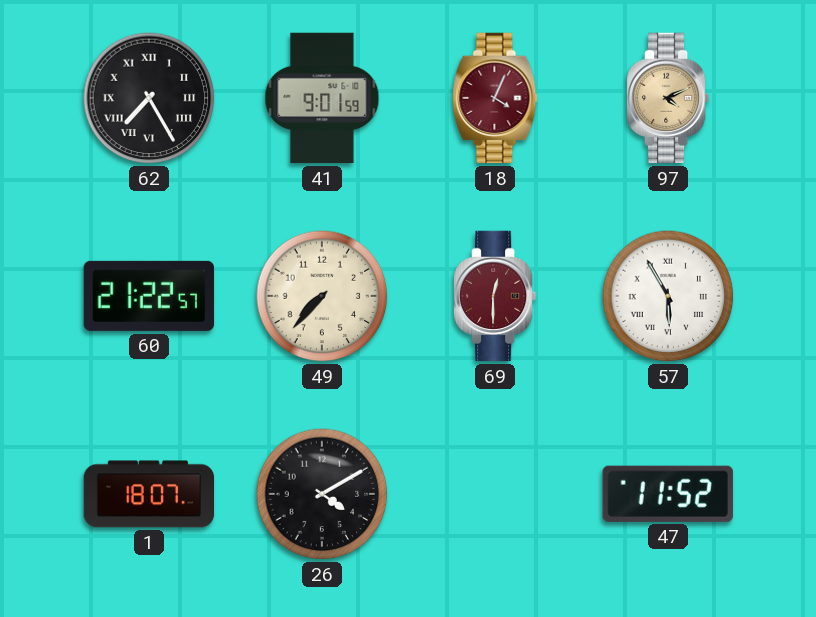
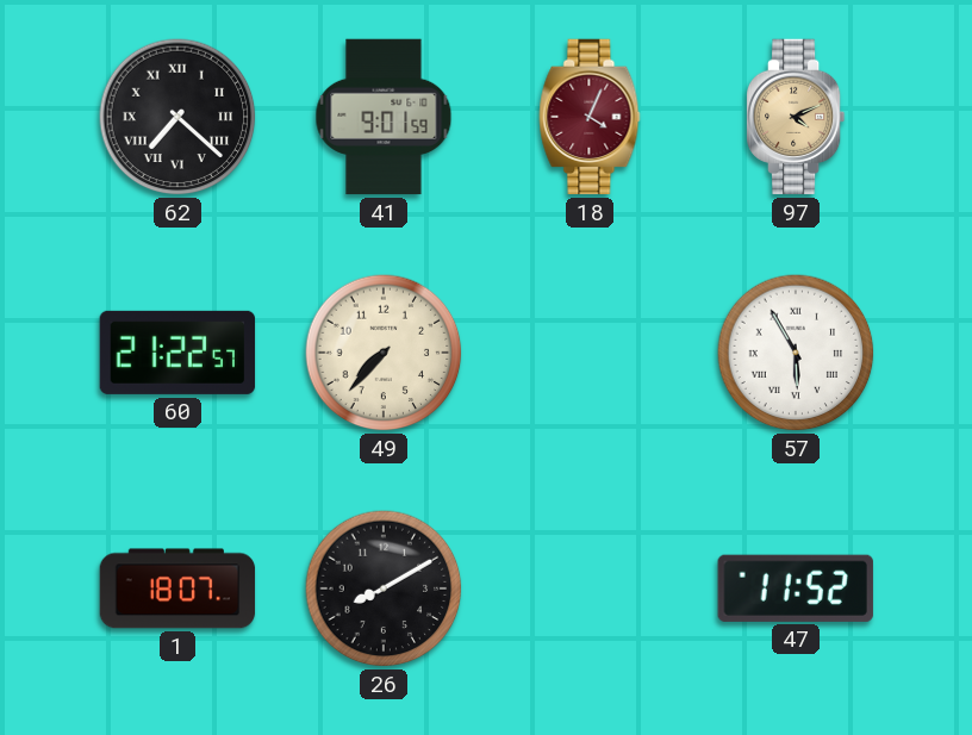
62: 7:25 -> 7:22 (177, 117)
69: 12:30 -> none (495, 296)
26: 4:10 -> 8:10 (384, 588)
